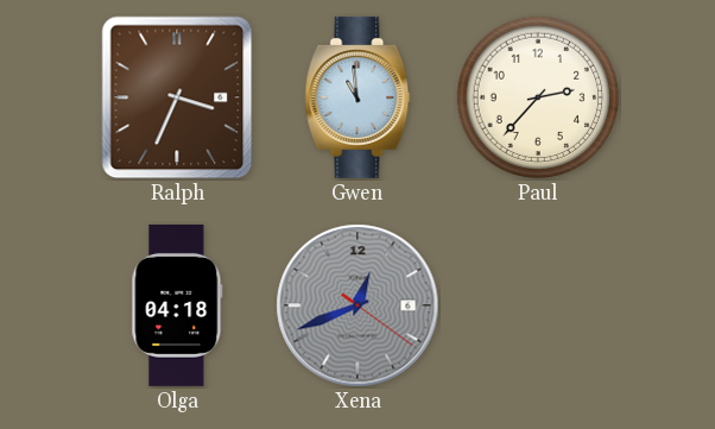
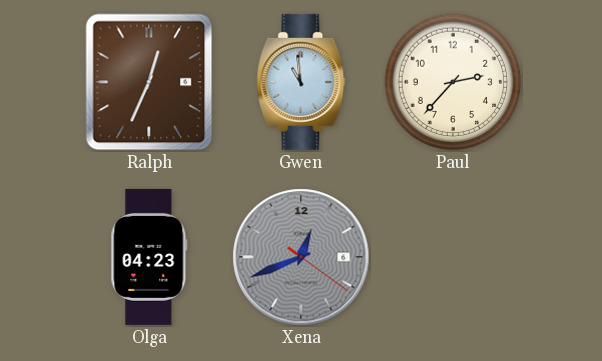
Ralph: 3:34 -> 12:34 (149, 82)
Olga: 04:18 -> 04:23 (149, 257)
